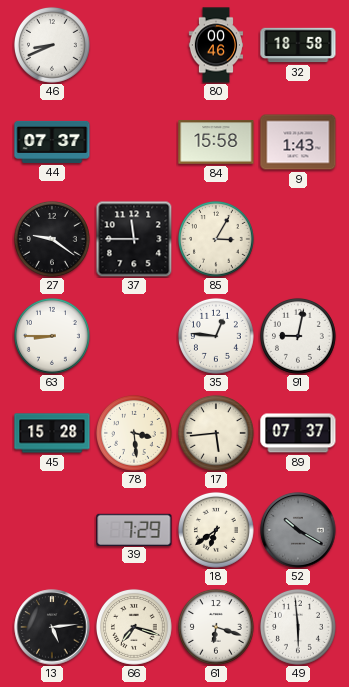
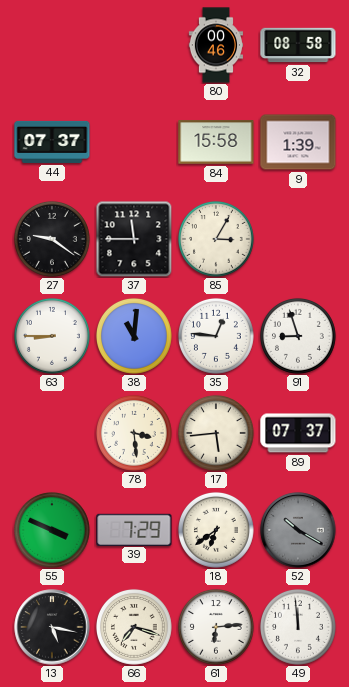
46: 8:41 -> none (52, 45)
32: 18:58 -> 08:58 (298, 45)
9: 1:43 -> 1:39 (298, 142)
38: none -> 11:01 (134, 336)
91: 9:02 -> 8:57 (298, 336)
45: 15:28 -> none (52, 433)
55: none -> 3:49 (52, 530)
13: 5:14 -> 5:17 (52, 627)
61: 6:18 -> 6:14 (216, 627)
49: 5:59 -> 11:59 (298, 627)
